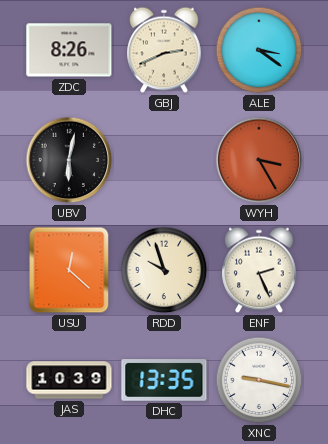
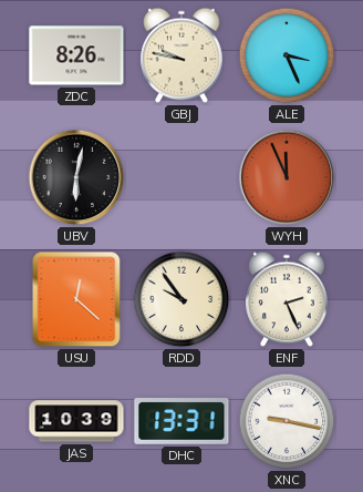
GBJ: 2:41 -> 9:47 (181, 55)
ALE: 3:21 -> 3:26 (287, 55)
WYH: 3:25 -> 11:56 (287, 177)
RDD: 9:57 -> 9:54 (181, 299)
DHC: 13:35 -> 13:31 (181, 421)
